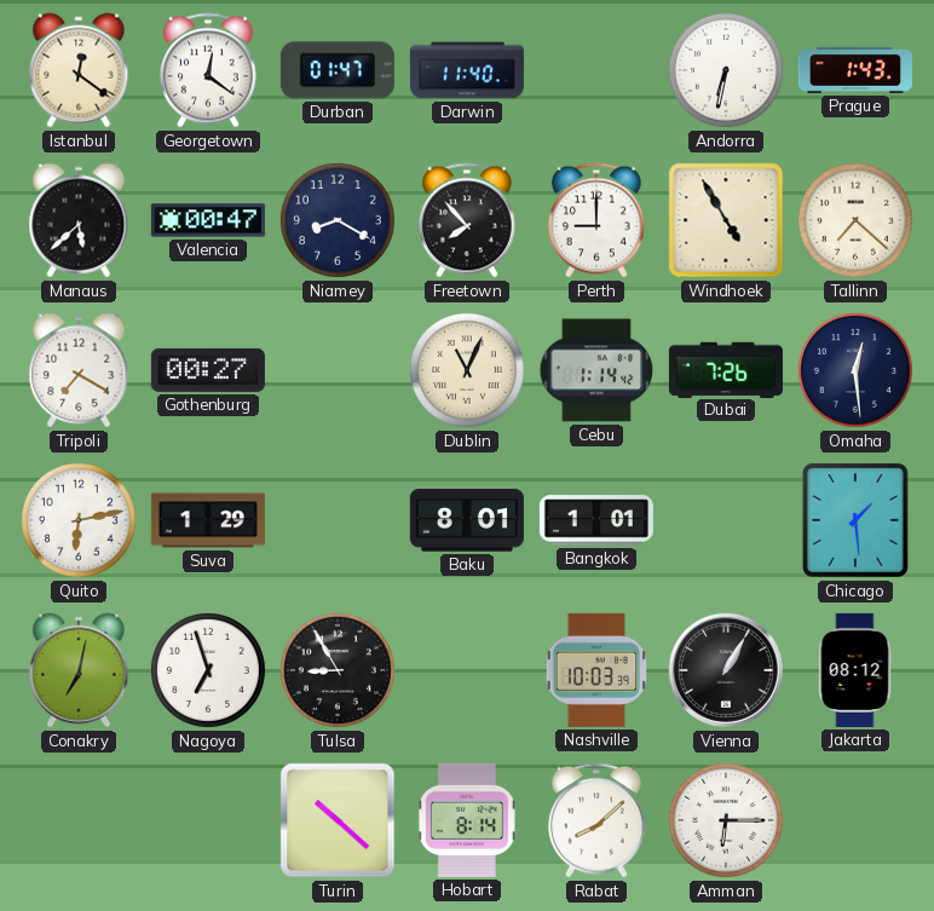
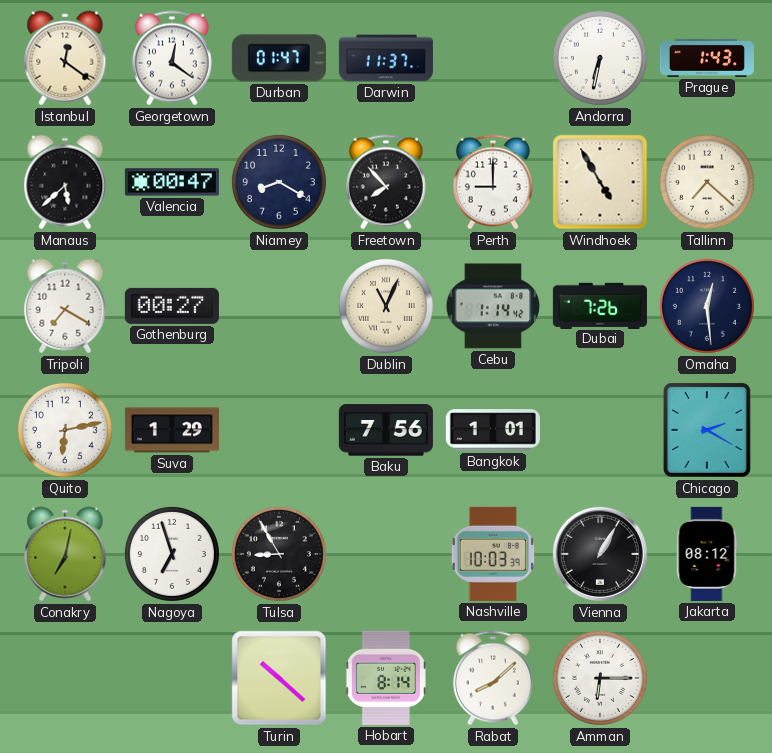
Darwin: 11:40 -> 11:37 (386, 58)
Baku: 8:01 -> 7:56 (386, 430)
Chicago: 1:29 -> 2:20 (707, 430)
